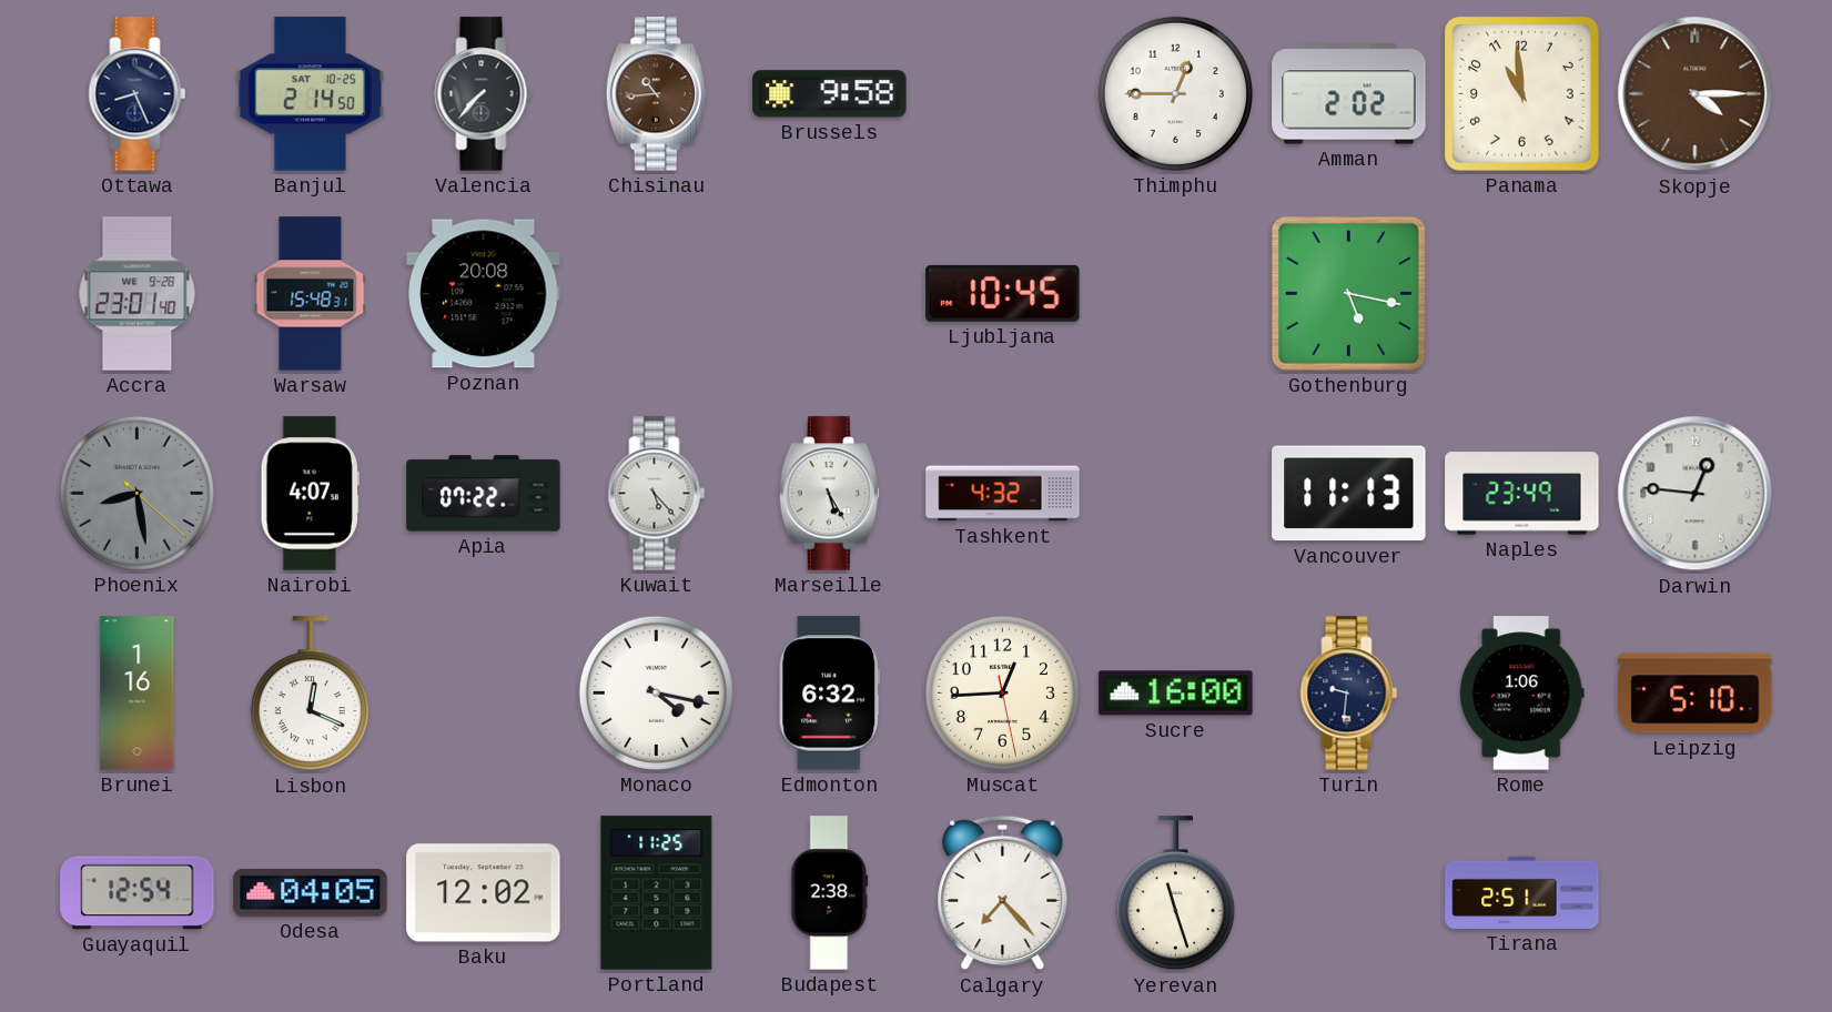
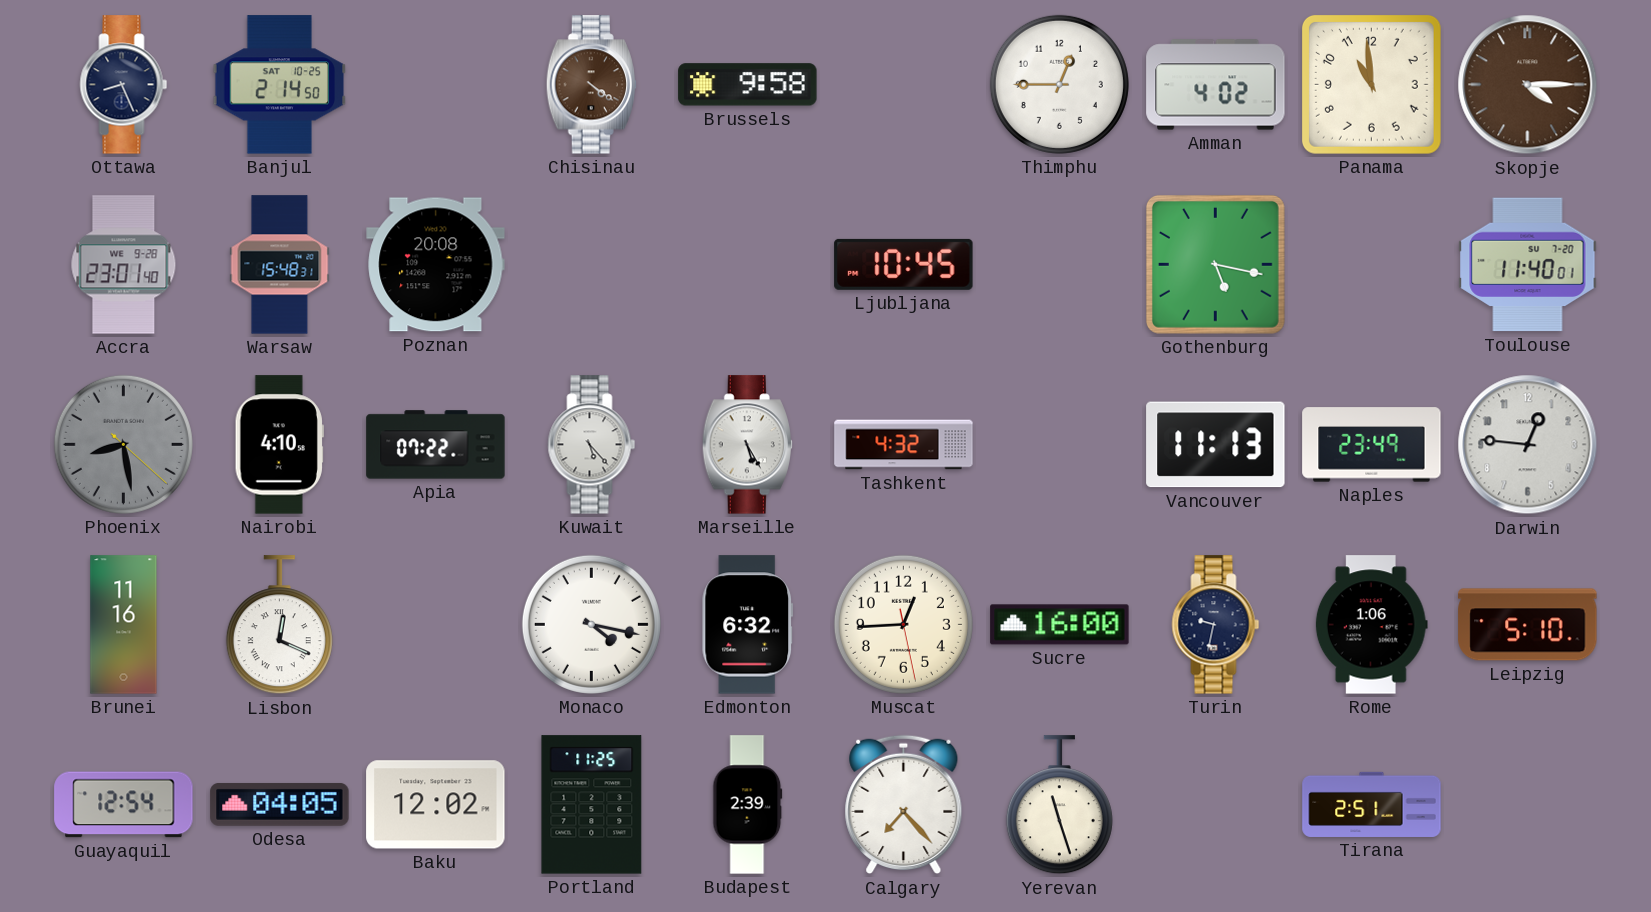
Valencia: 7:37 -> none (484, 94)
Chisinau: 10:44 -> 4:21 (591, 85)
Amman: 2:02 -> 4:02 (1216, 85)
Toulouse: none -> 11:40 (1528, 265)
Nairobi: 4:07 -> 4:10 (279, 445)
Brunei: 1:16 -> 11:16 (124, 625)
Turin: 9:31 -> 9:32 (1216, 625)
Budapest: 2:38 -> 2:39 (748, 805)
